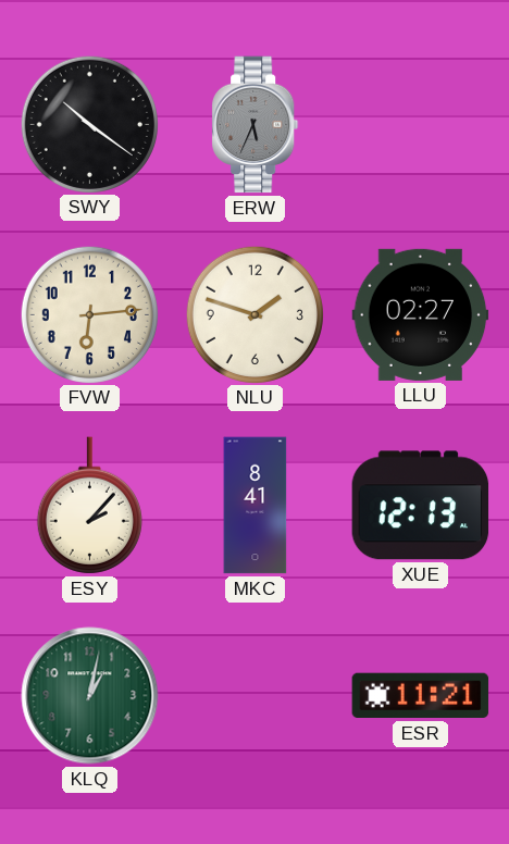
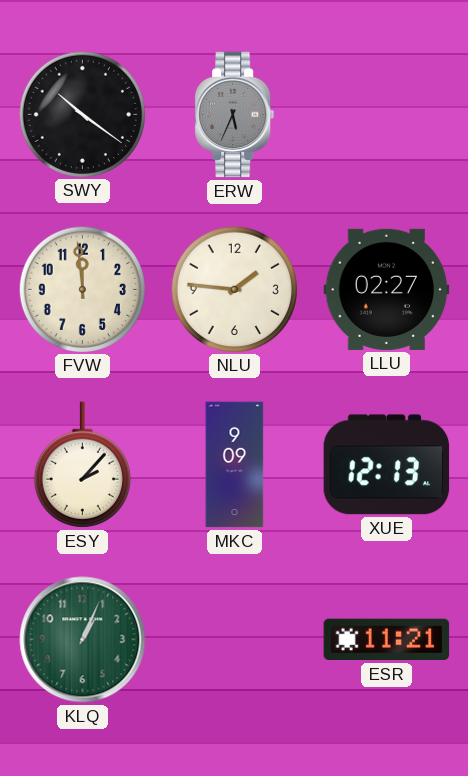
FVW: 6:14 -> 11:59 (82, 289)
NLU: 1:48 -> 1:46 (234, 289)
MKC: 8:41 -> 9:09 (235, 465)
KLQ: 1:02 -> 1:04 (83, 640)
